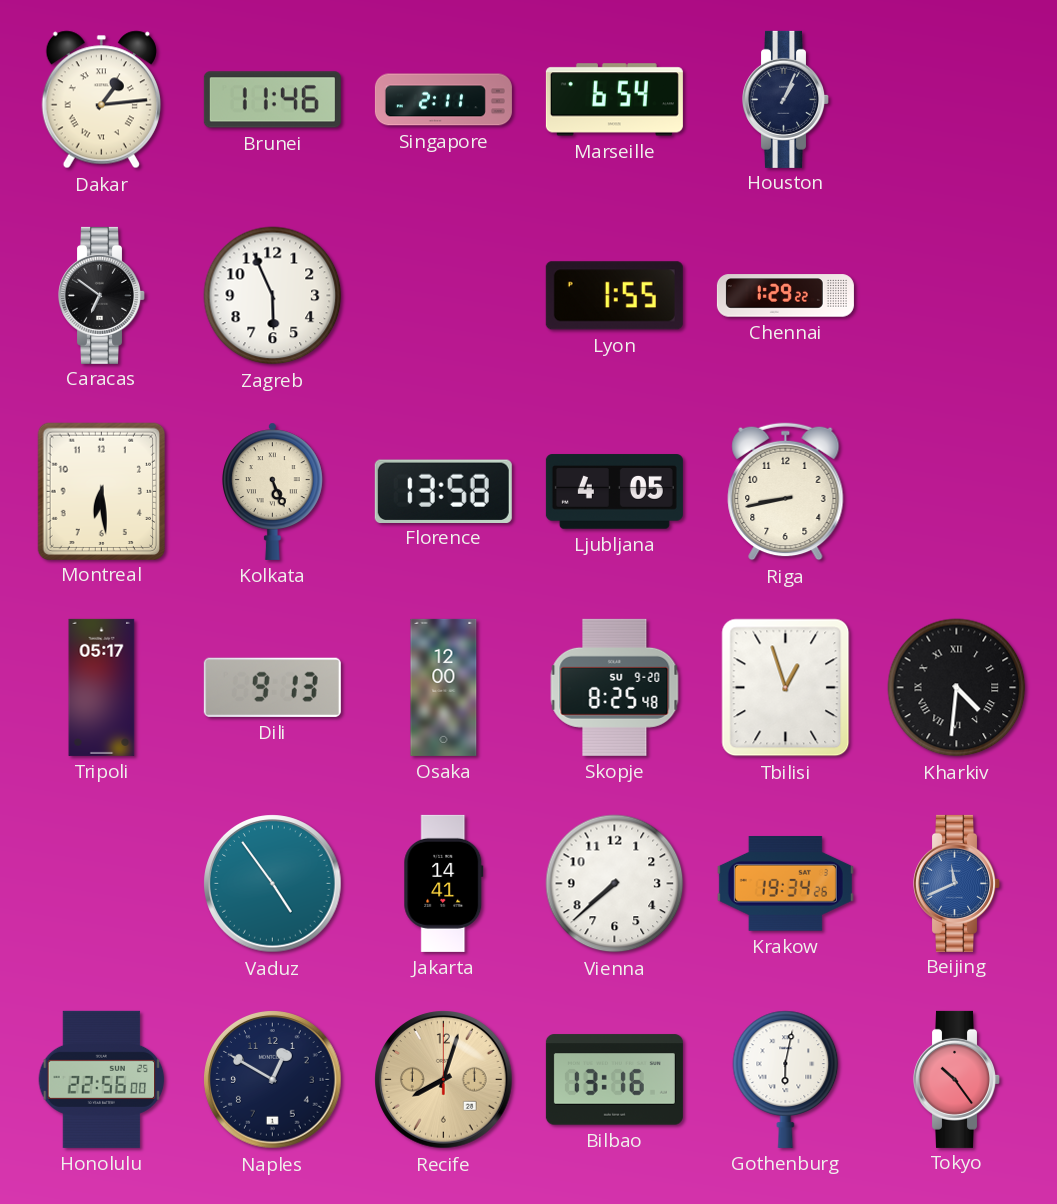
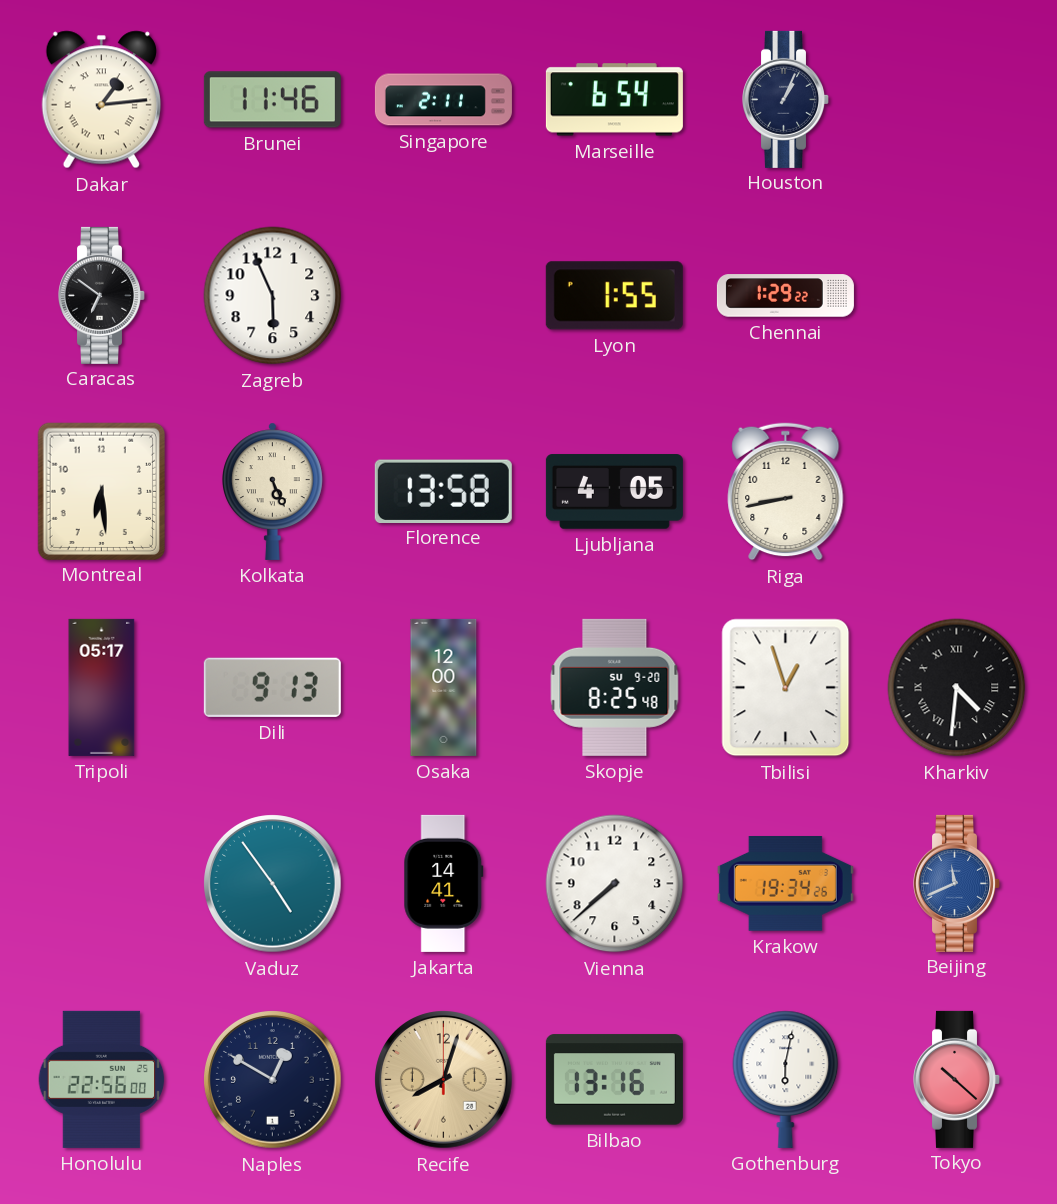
Tokyo: 10:24 -> 10:22 (957, 1079)
